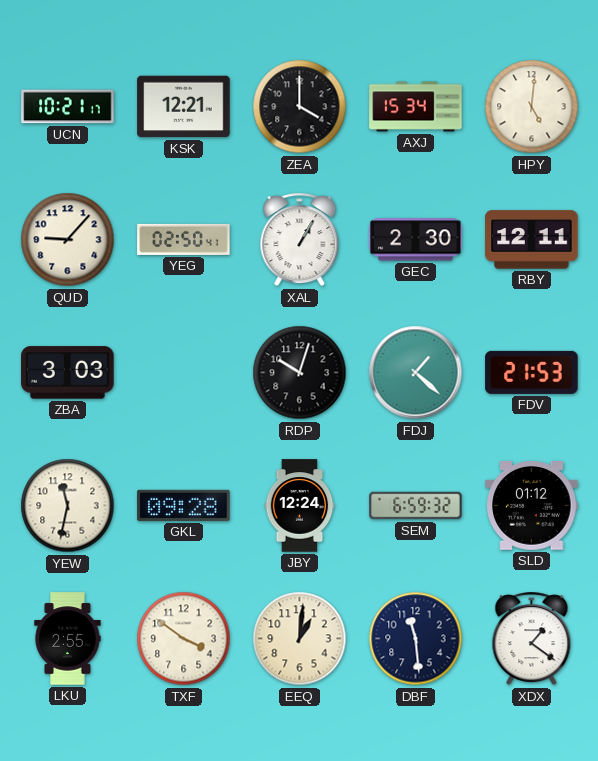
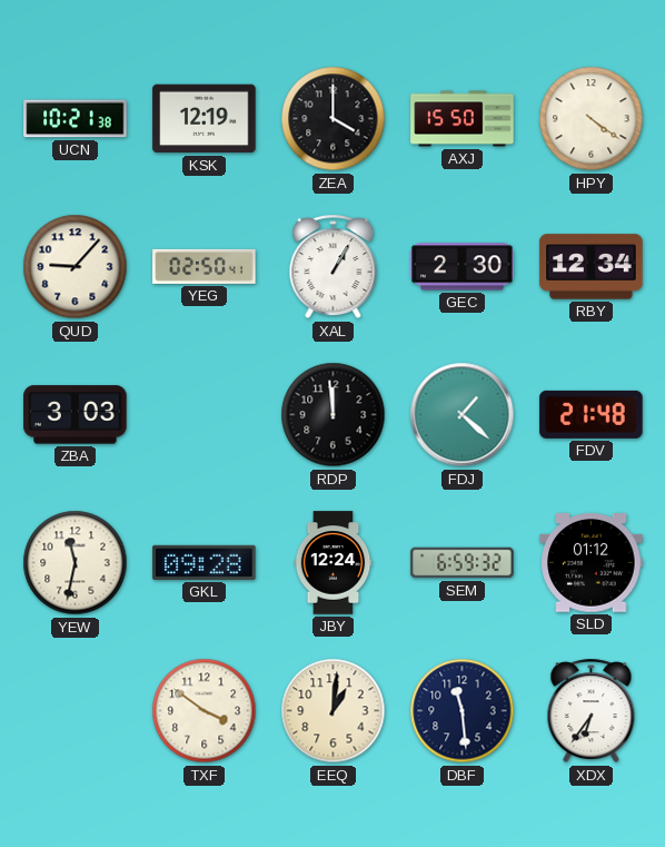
UCN: 10:21:17 -> 10:21:38 (76, 119)
KSK: 12:21 -> 12:19 (205, 119)
AXJ: 15:34 -> 15:50 (463, 119)
HPY: 5:01 -> 4:21 (592, 119)
RBY: 12:11 -> 12:34 (592, 267)
RDP: 10:03 -> 11:59 (334, 415)
FDV: 21:53 -> 21:48 (592, 414)
LKU: 2:55 -> none (68, 639)
XDX: 1:21 -> 6:36 (592, 711)
